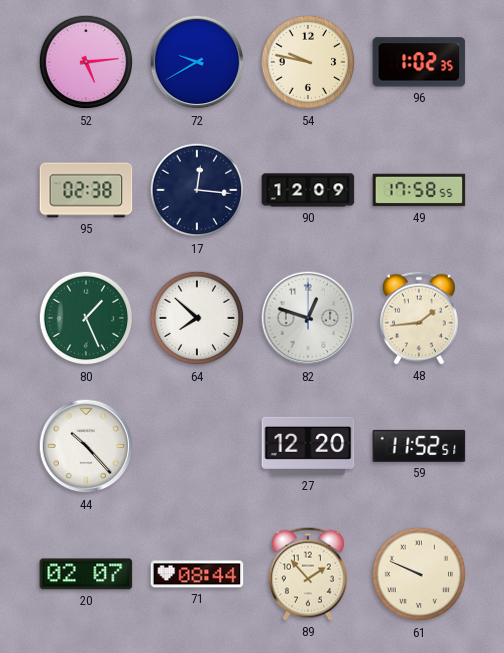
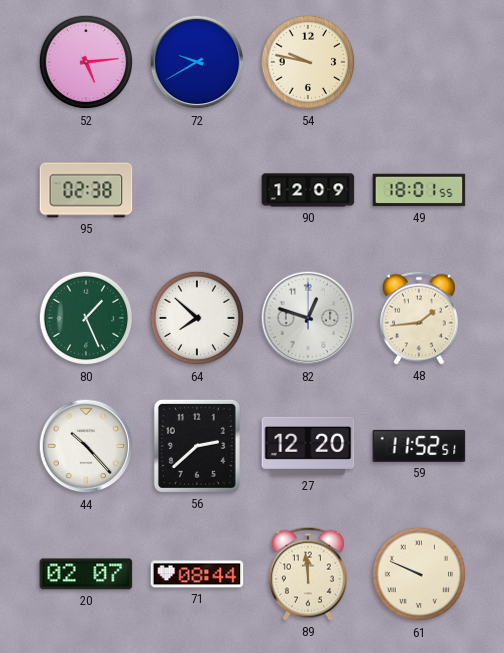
96: 1:02 -> none (419, 62)
17: 12:16 -> none (197, 190)
49: 17:58 -> 18:01 (419, 190)
56: none -> 2:38 (197, 446)
89: 1:53 -> 11:59 (308, 574)
